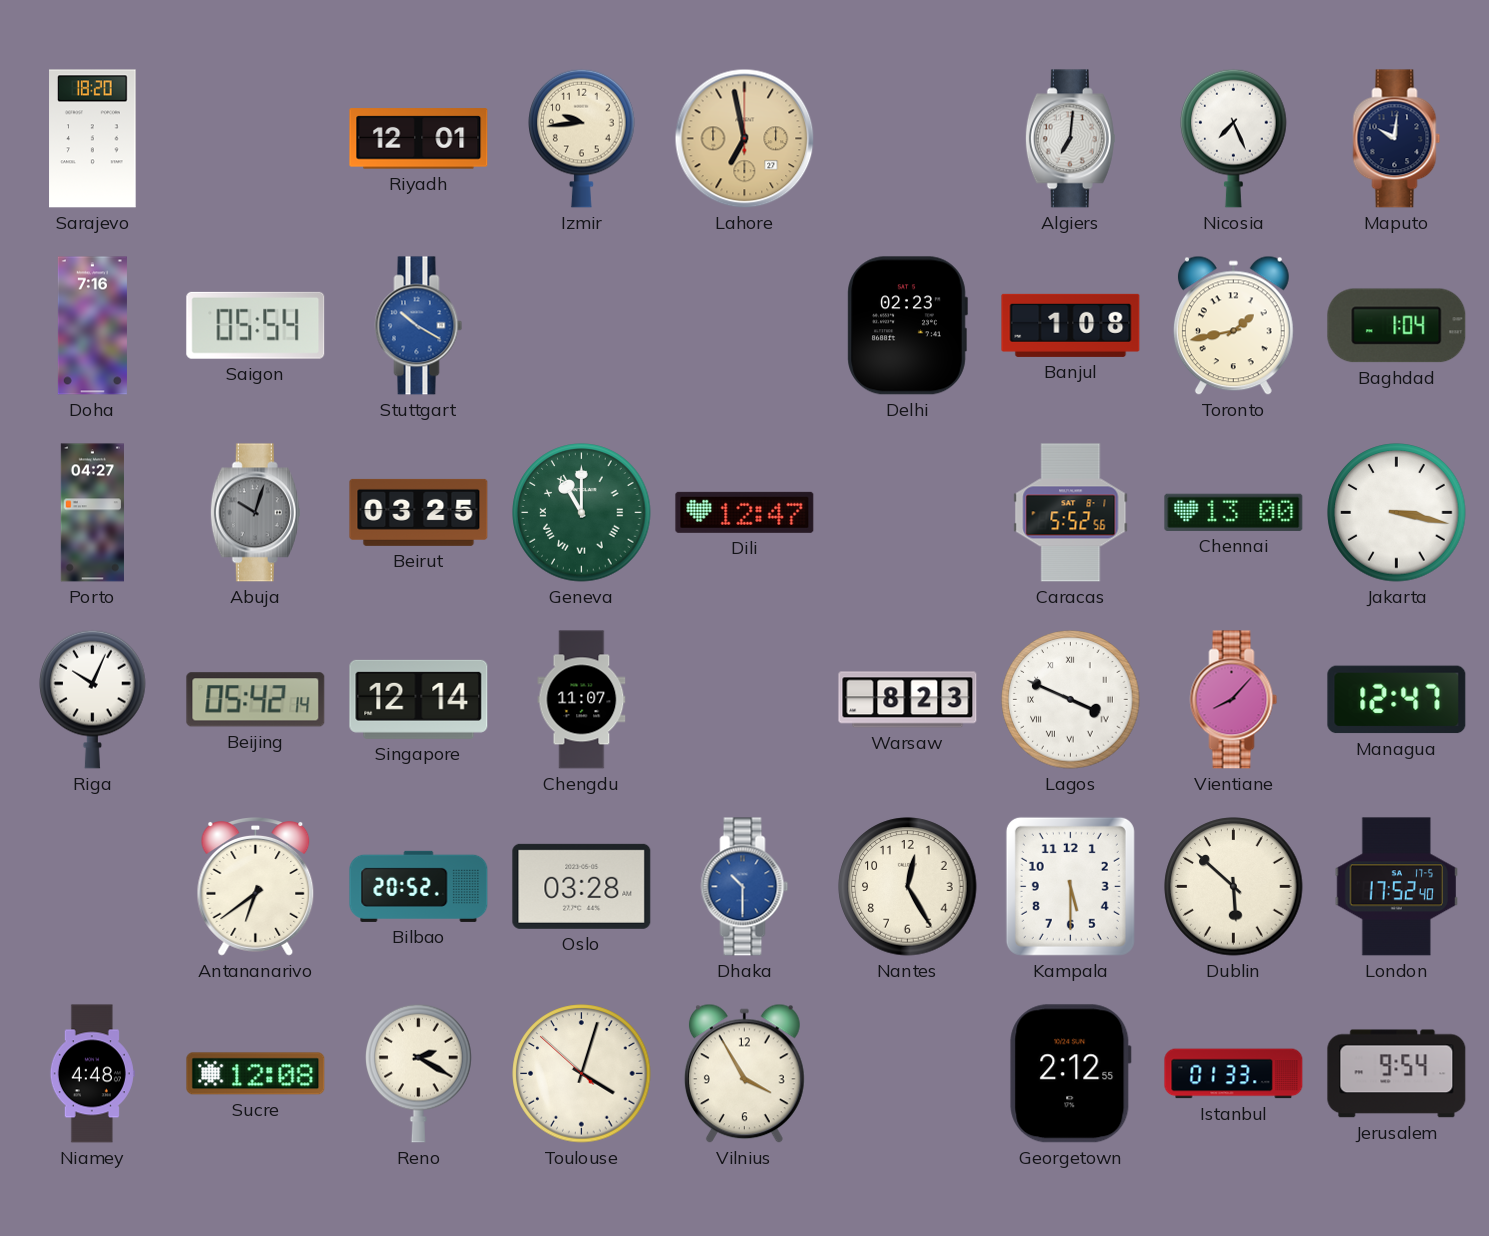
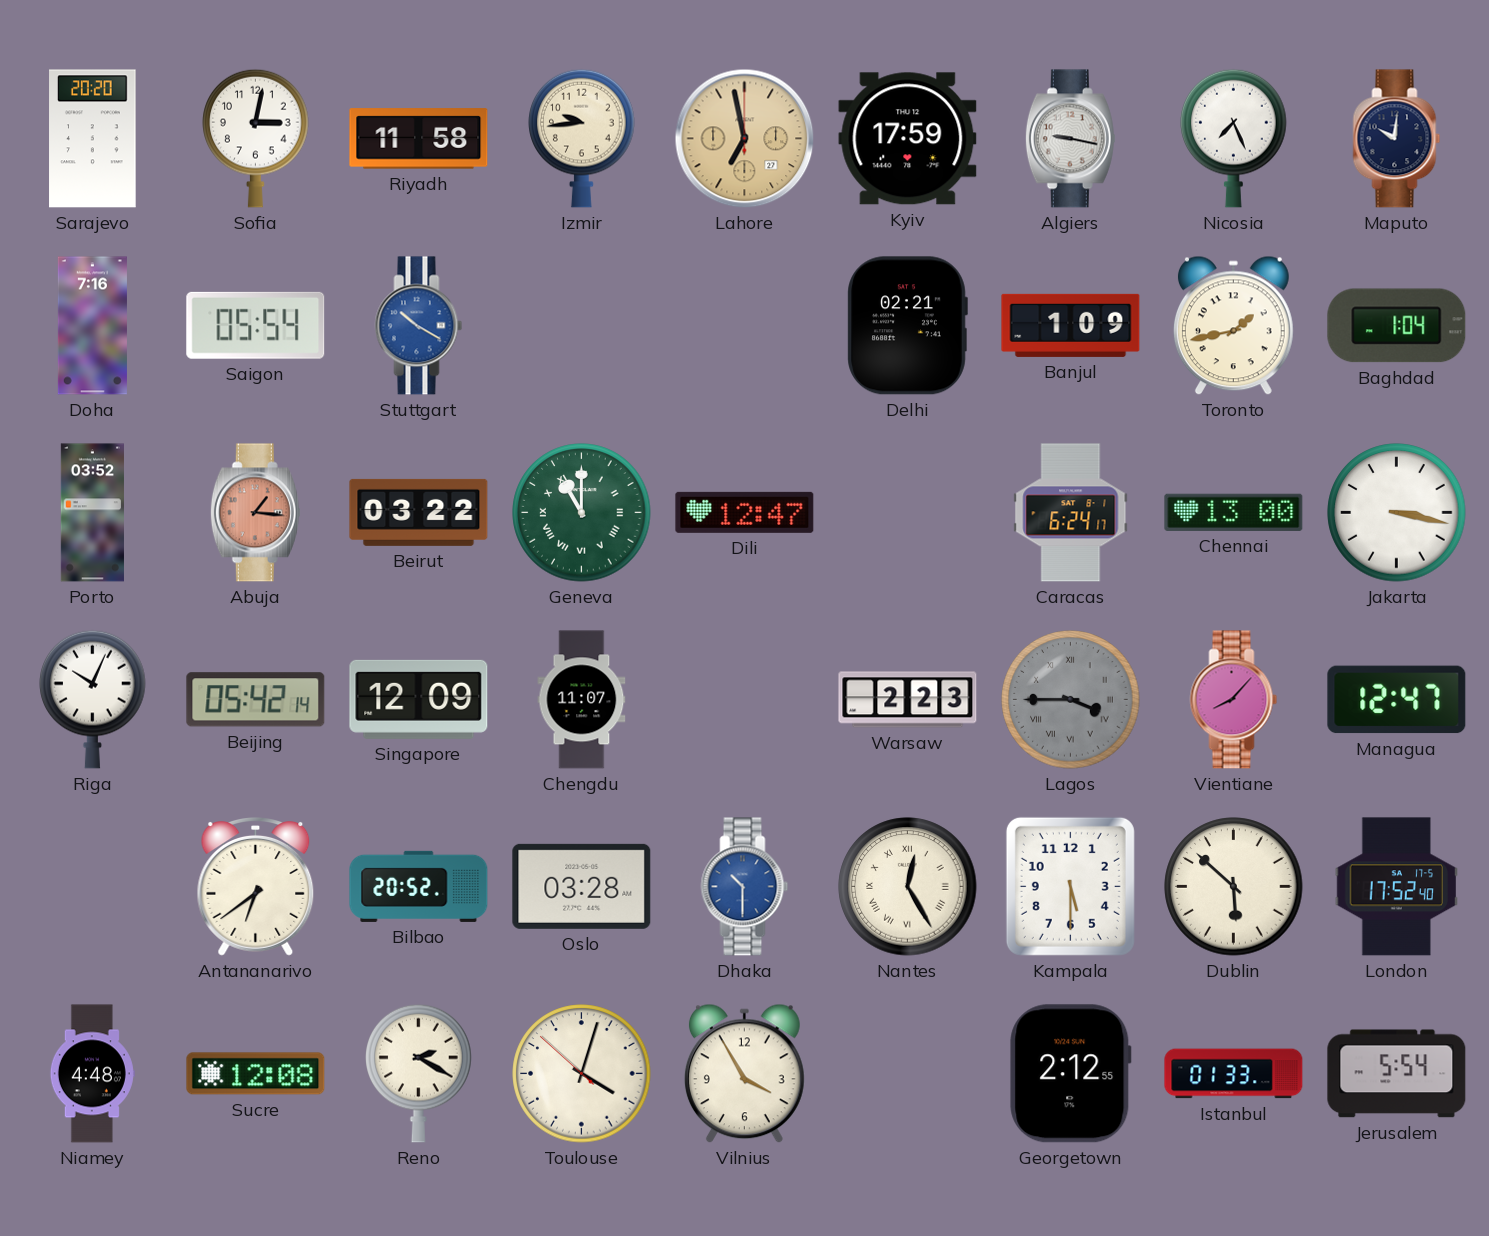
Sarajevo: 18:20 -> 20:20 (93, 139)
Sofia: none -> 3:02 (256, 138)
Riyadh: 12:01 -> 11:58 (419, 139)
Kyiv: none -> 17:59 (908, 139)
Algiers: 7:01 -> 9:17 (1070, 139)
Delhi: 02:23 -> 02:21 (907, 326)
Banjul: 1:08 -> 1:09 (1071, 325)
Porto: 04:27 -> 03:52 (92, 513)
Abuja: 10:03 -> 1:16 (255, 513)
Abuja dial: grey -> salmon (255, 513)
Beirut: 03:25 -> 03:22 (419, 512)
Caracas: 5:52 -> 6:24 (1071, 513)
Singapore: 12:14 -> 12:09 (419, 699)
Warsaw: 8:23 -> 2:23 (908, 700)
Lagos: 3:49 -> 3:45 (1071, 700)
Lagos dial: white -> grey (1071, 700)
Nantes numerals: Arabic -> Roman (908, 887)
Jerusalem: 9:54 -> 5:54 (1397, 1074)
